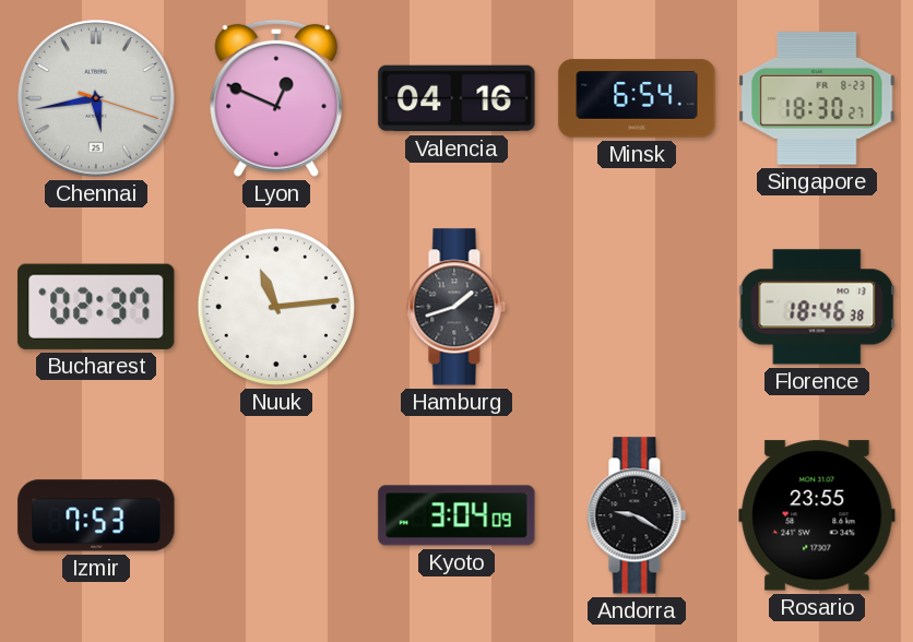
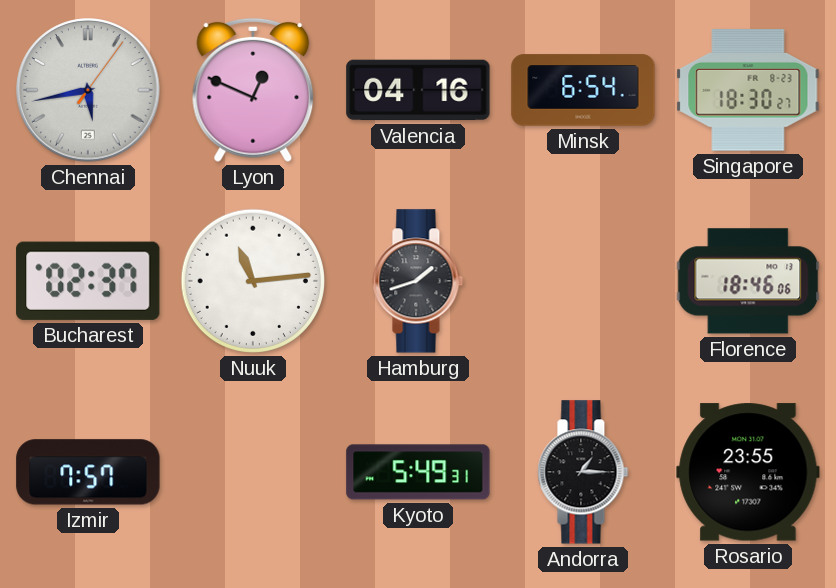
Chennai: 5:43:18 -> 5:43:06 (88, 90)
Florence: 18:46:38 -> 18:46:06 (748, 281)
Izmir: 7:53 -> 7:57 (88, 472)
Kyoto: 3:04 -> 5:49 (418, 472)
Andorra: 9:20 -> 1:15 (583, 472)
